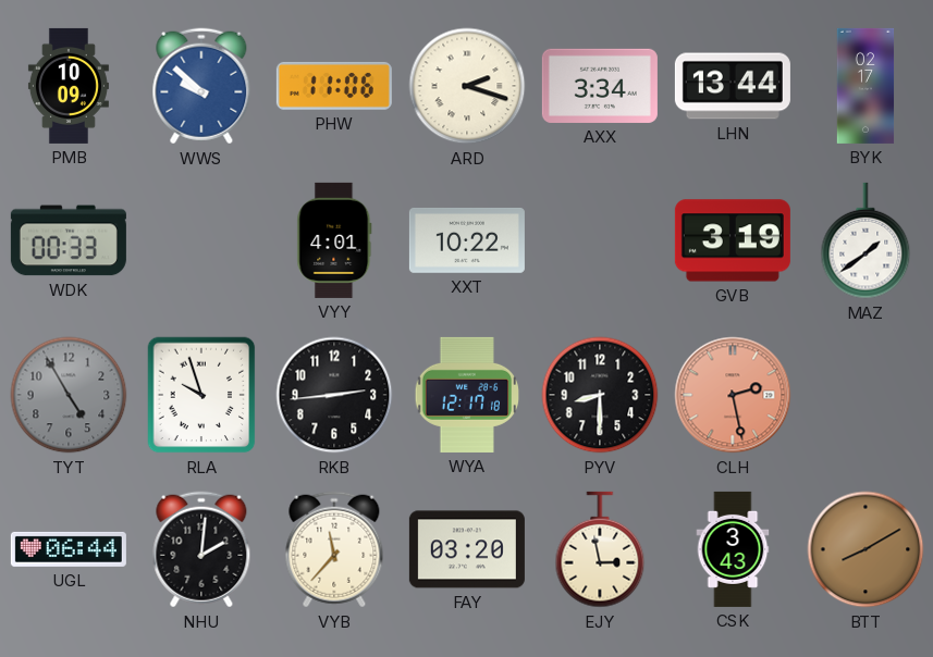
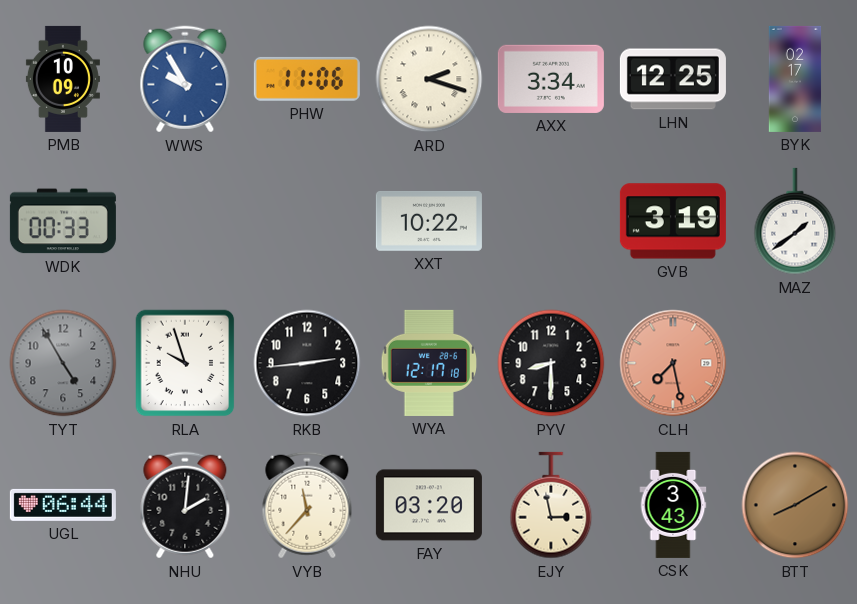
WWS: 9:52 -> 9:55 (185, 79)
LHN: 13:44 -> 12:25 (673, 79)
VYY: 4:01 -> none (334, 240)
CLH: 2:28 -> 7:28 (673, 363)
